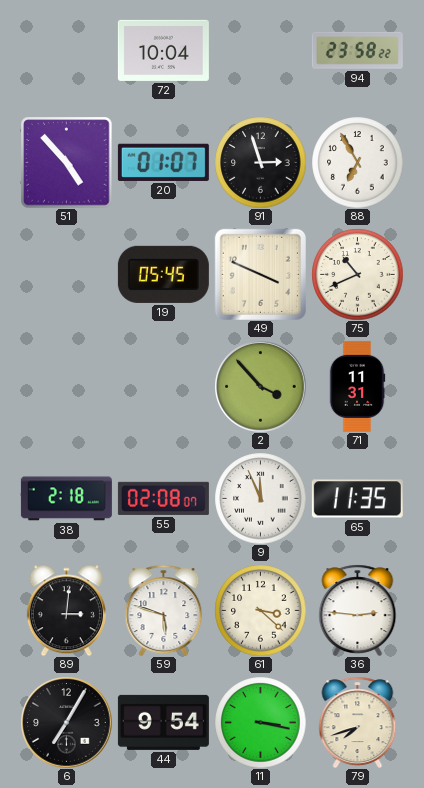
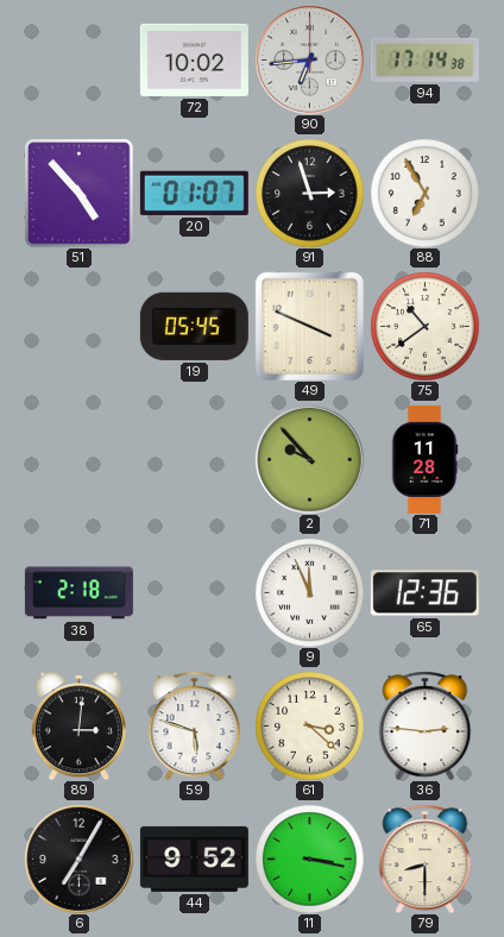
72: 10:04 -> 10:02 (194, 59)
90: none -> 6:44 (309, 59)
94: 23:58 -> 17:14 (424, 59)
75: 10:41 -> 10:39 (424, 326)
2: 3:53 -> 9:53 (309, 459)
71: 11:31 -> 11:28 (424, 459)
55: 02:08 -> none (163, 498)
65: 11:35 -> 12:36 (424, 593)
44: 9:54 -> 9:52 (194, 859)
79: 7:42 -> 8:30 (426, 859)
